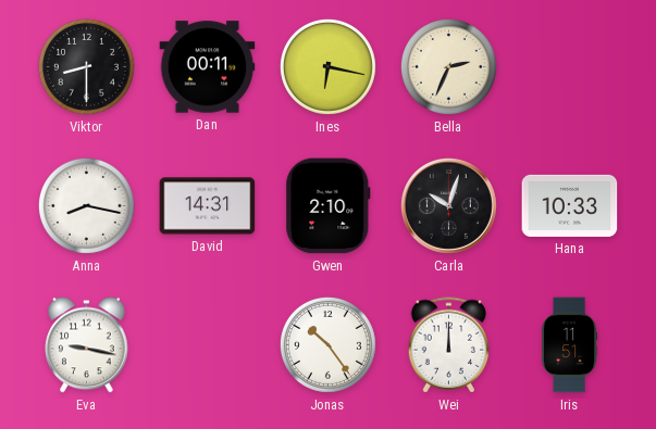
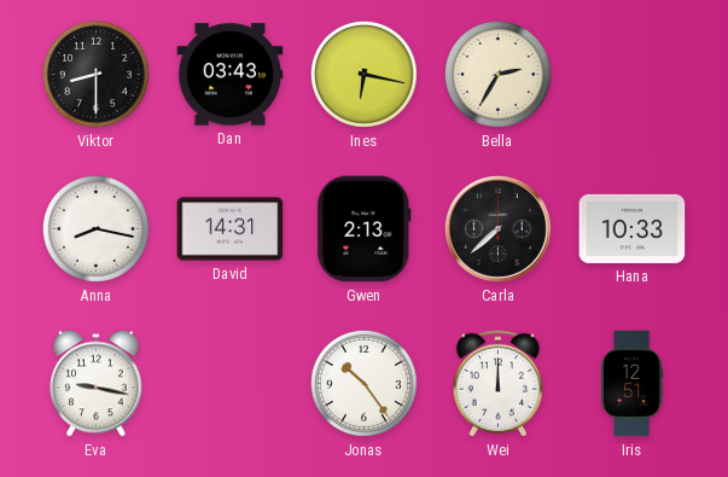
Dan: 00:11 -> 03:43 (231, 75)
Bella: 2:34 -> 2:35 (497, 74)
Gwen: 2:10 -> 2:13 (365, 229)
Carla: 10:03 -> 7:38 (497, 228)
Iris: 11:51 -> 12:51 (633, 384)
